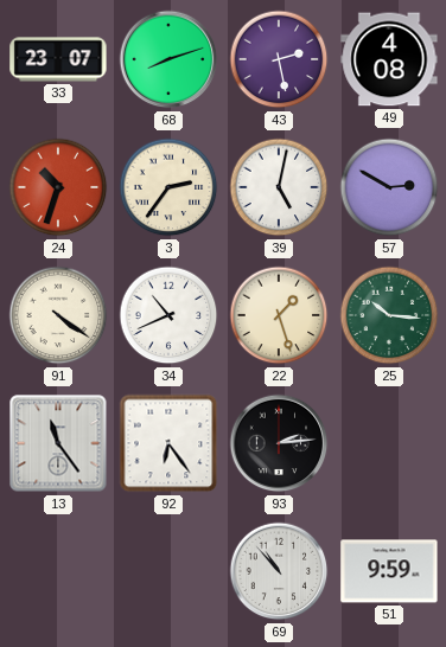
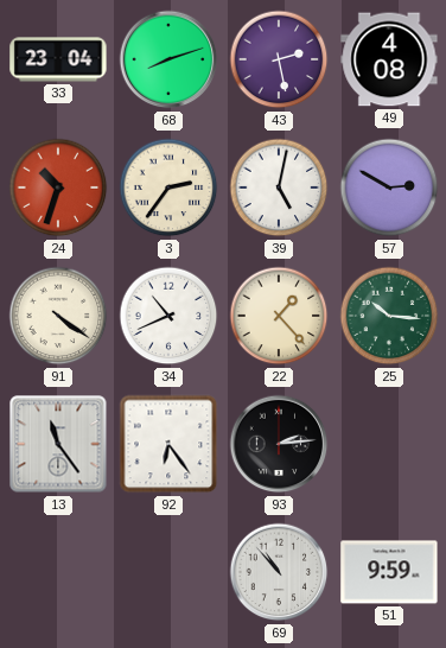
33: 23:07 -> 23:04 (58, 59)
22: 1:27 -> 1:23 (279, 316)
